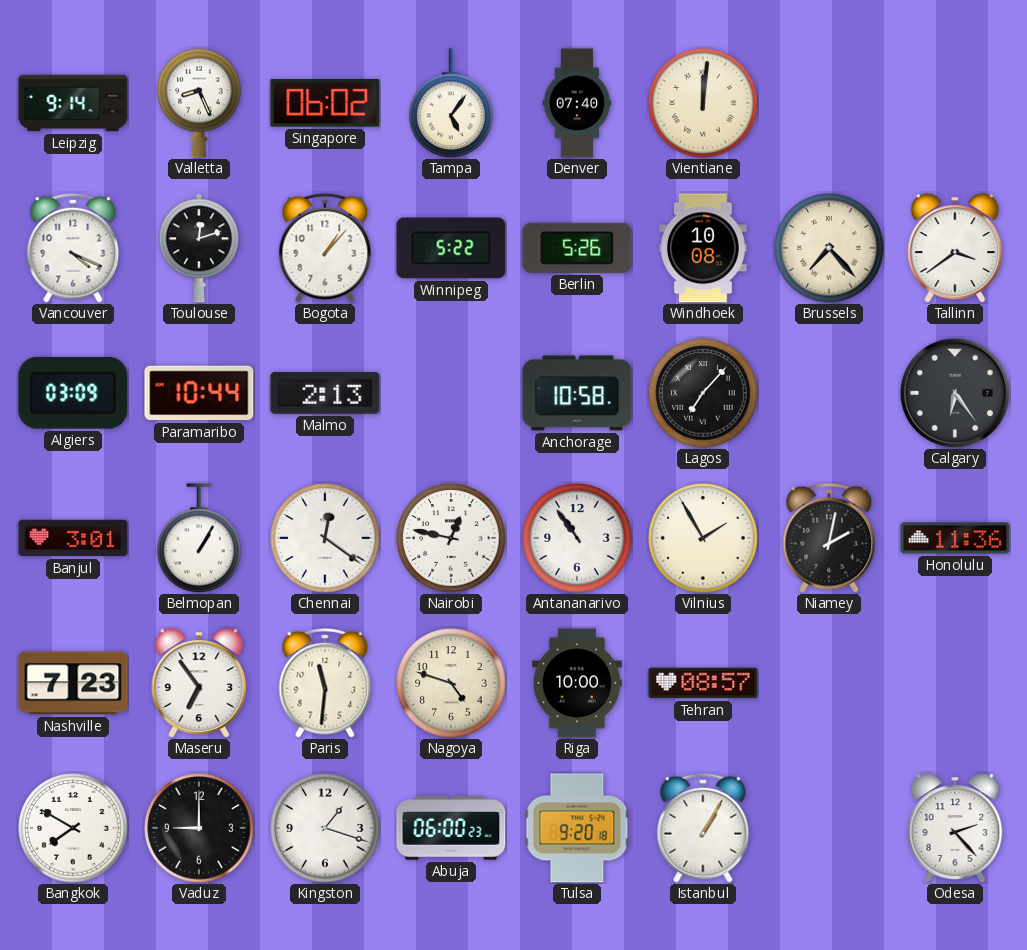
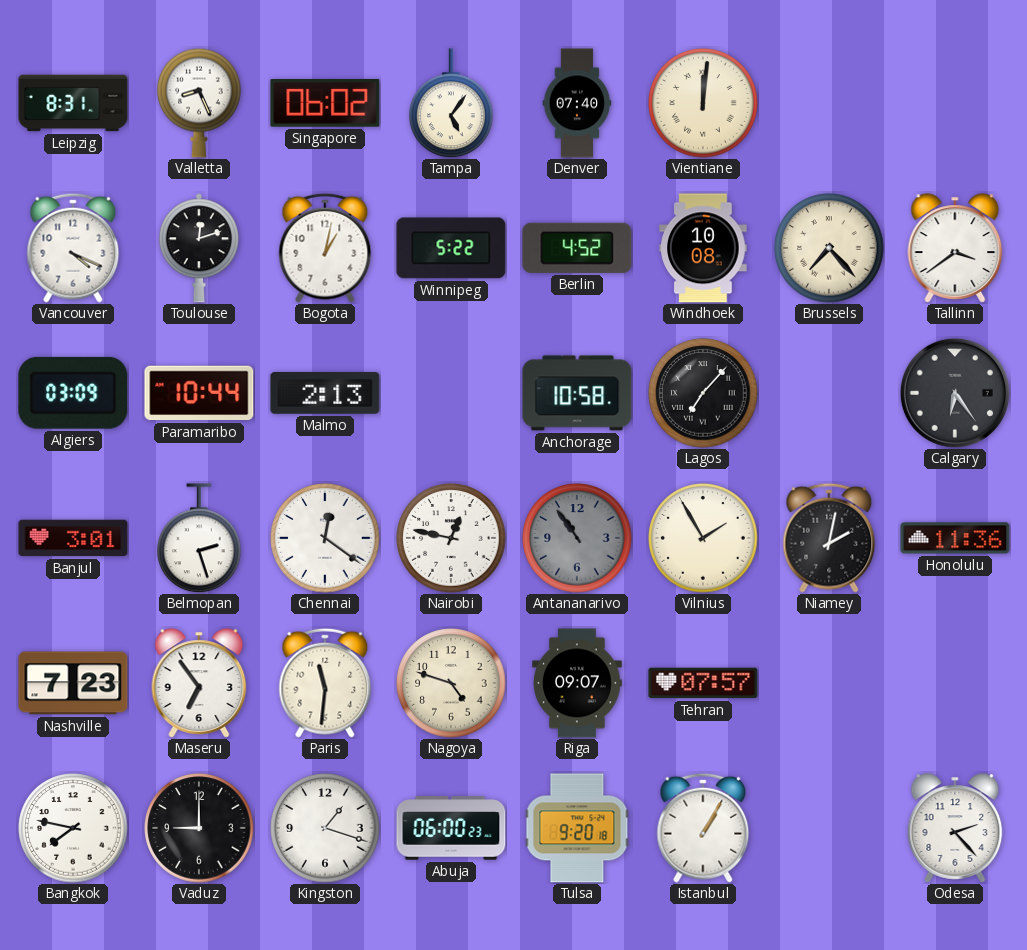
Leipzig: 9:14 -> 8:31 (73, 103)
Bogota: 1:07 -> 1:02 (325, 248)
Berlin: 5:26 -> 4:52 (577, 248)
Belmopan: 1:05 -> 2:27 (199, 538)
Antananarivo dial: white -> grey (577, 538)
Riga: 10:00 -> 09:07 (577, 683)
Tehran: 08:57 -> 07:57 (703, 683)
Bangkok: 7:50 -> 7:47 (73, 828)
